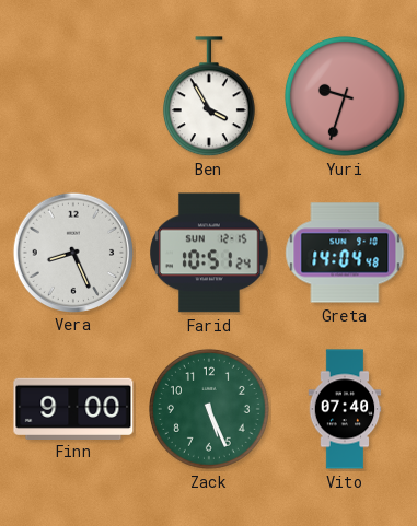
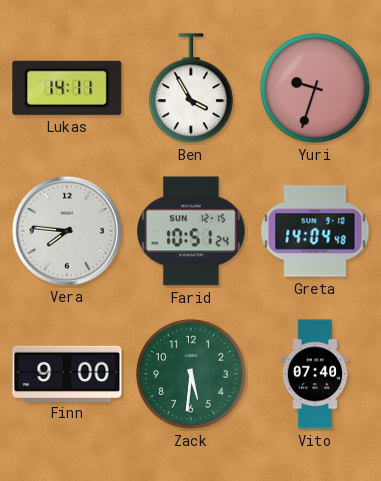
Lukas: none -> 14:11 (67, 88)
Vera: 8:26 -> 7:46 (66, 230)
Zack: 5:26 -> 5:31 (191, 374)
